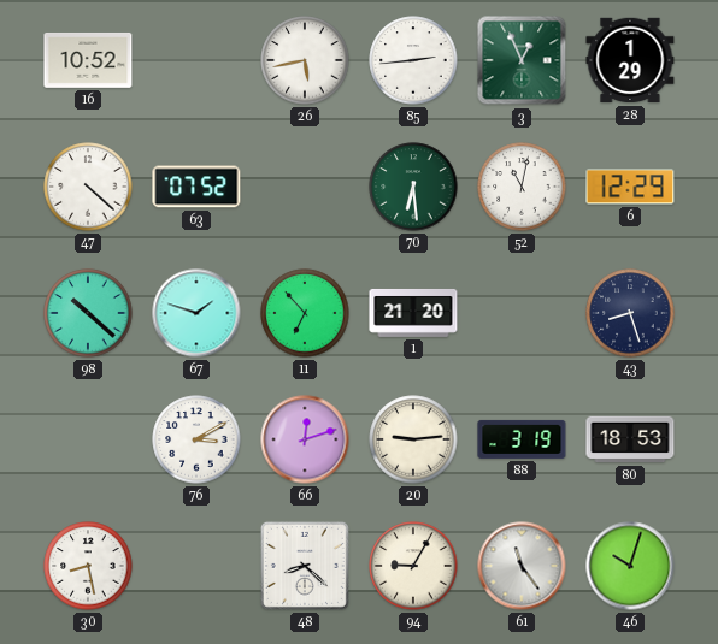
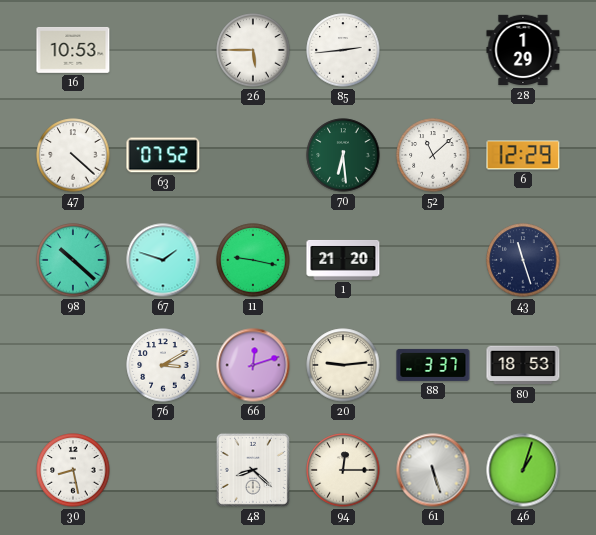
16: 10:52 -> 10:53 (73, 50)
26: 5:43 -> 5:45 (253, 50)
3: 12:56 -> none (522, 60)
52: 11:02 -> 11:08 (433, 155)
11: 6:53 -> 9:17 (253, 260)
43: 8:27 -> 11:27 (523, 260)
88: 3:19 -> 3:37 (433, 365)
94: 9:05 -> 12:15 (343, 470)
61: 11:24 -> 5:27 (433, 470)
46: 10:03 -> 1:03 (523, 470)
